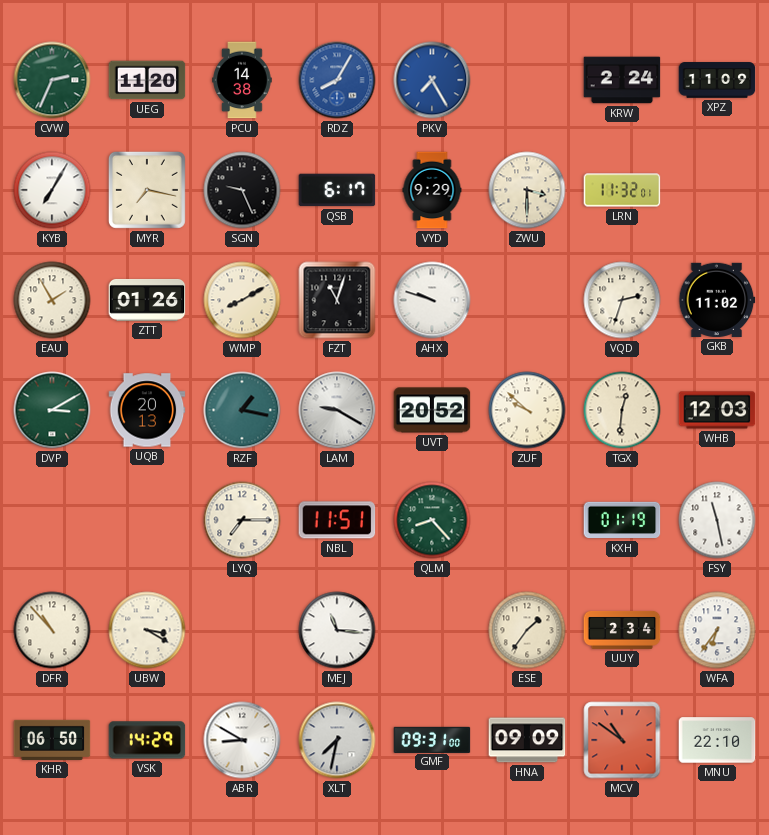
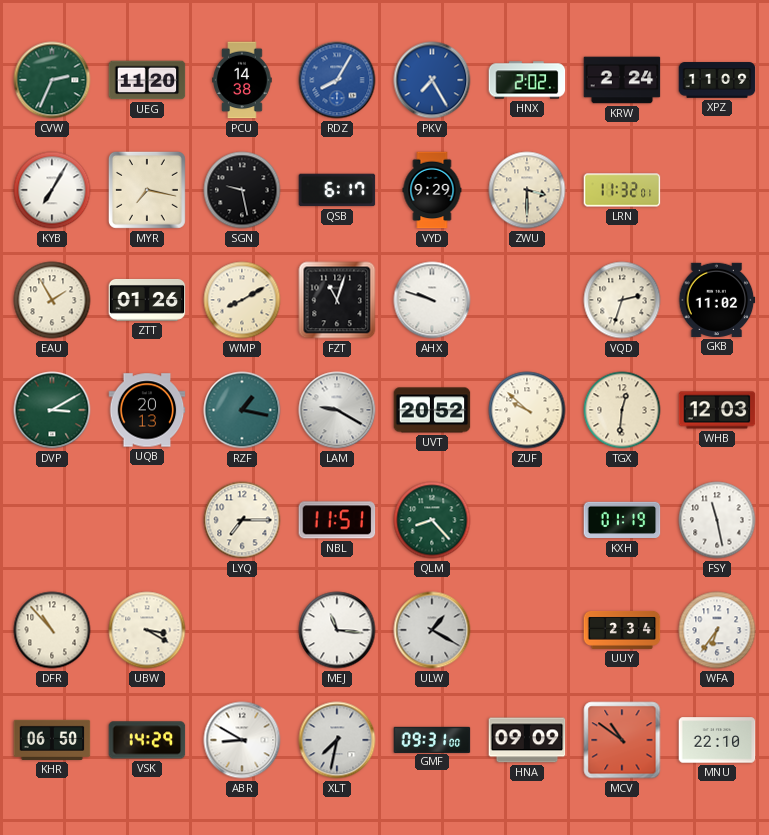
HNX: none -> 2:02 (527, 80)
SGN: 9:26 -> 9:28 (242, 190)
ULW: none -> 1:20 (432, 630)
ESE: 1:36 -> none (527, 630)
